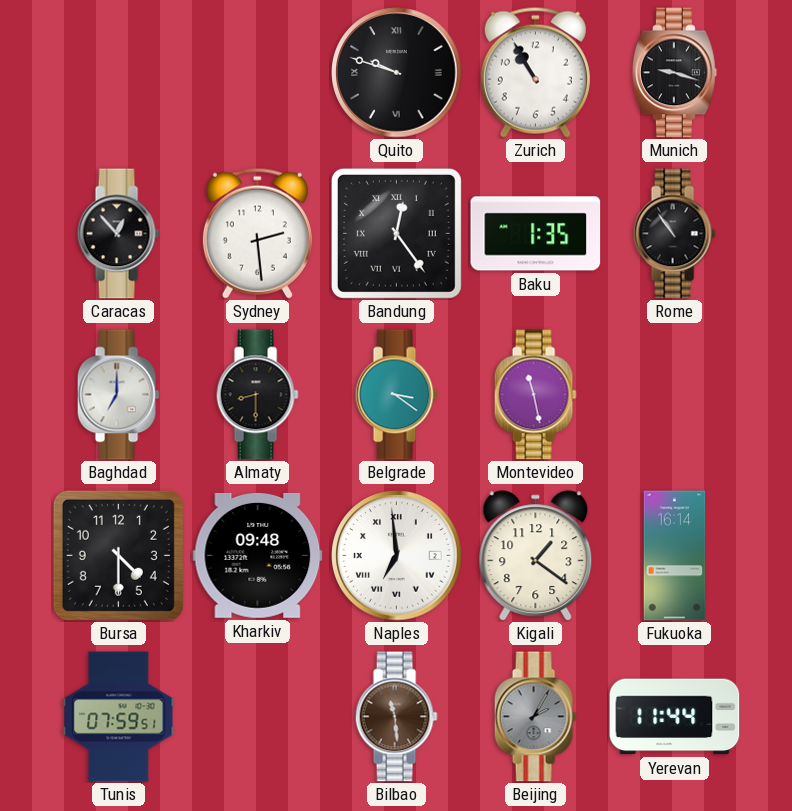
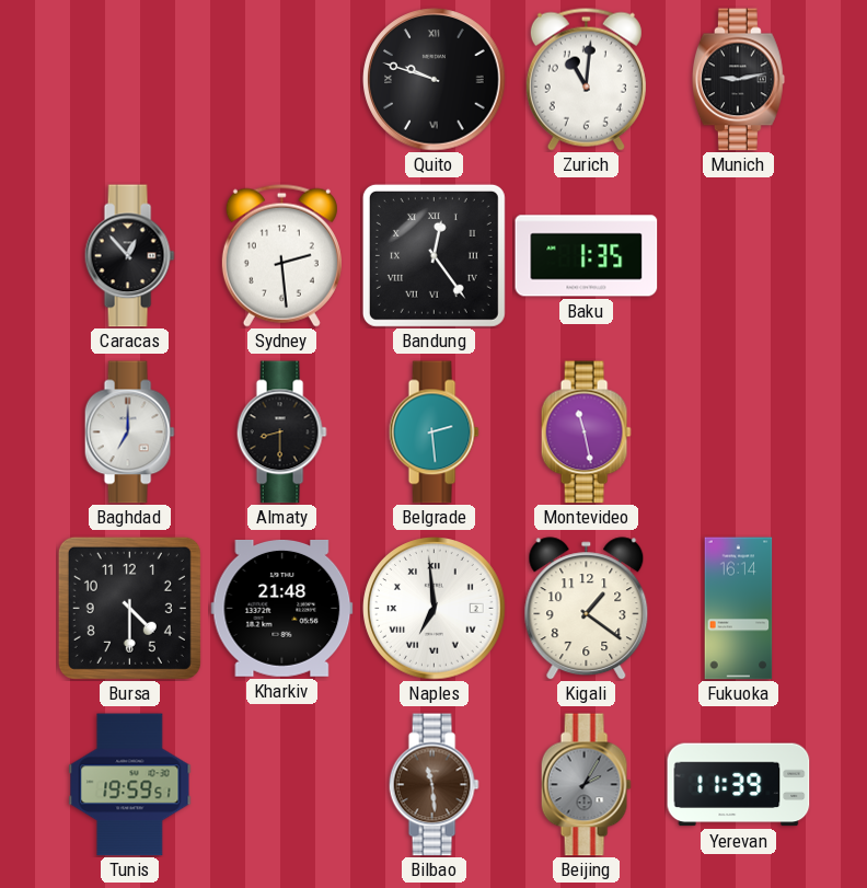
Zurich: 10:55 -> 11:01 (586, 79)
Munich: 9:18 -> 9:13 (739, 80)
Rome: 10:54 -> none (674, 234)
Belgrade: 3:21 -> 2:29 (433, 433)
Kharkiv: 09:48 -> 21:48 (282, 608)
Tunis: 07:59 -> 19:59 (130, 785)
Yerevan: 11:44 -> 11:39 (739, 785)
